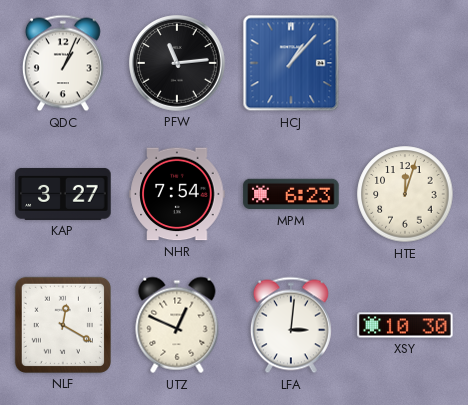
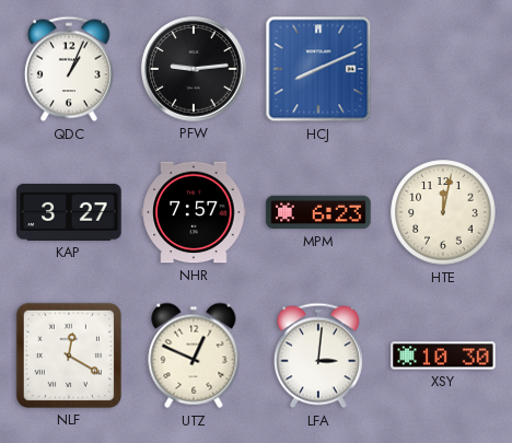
PFW: 11:14 -> 9:14 (194, 69)
HCJ: 1:07 -> 8:11 (318, 69)
NHR: 7:54 -> 7:57 (194, 212)
HTE: 12:03 -> 12:02 (443, 212)
